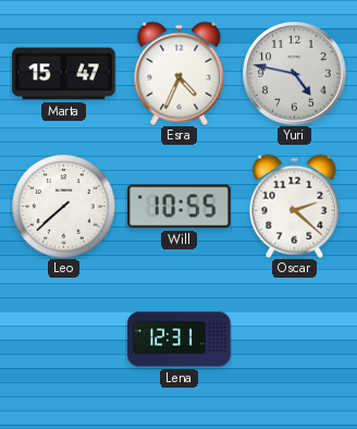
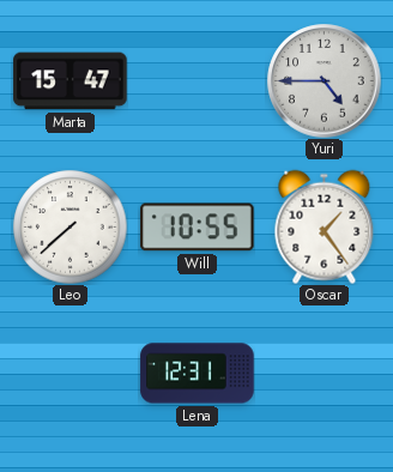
Esra: 4:34 -> none (180, 73)
Yuri: 4:47 -> 4:45 (325, 81)
Oscar: 2:22 -> 1:24 (325, 226)
